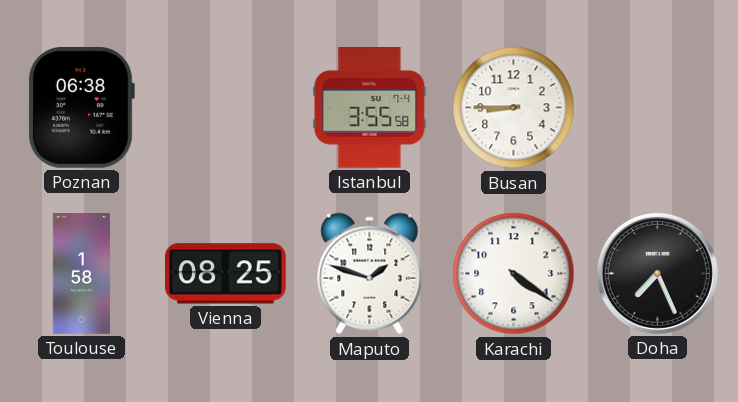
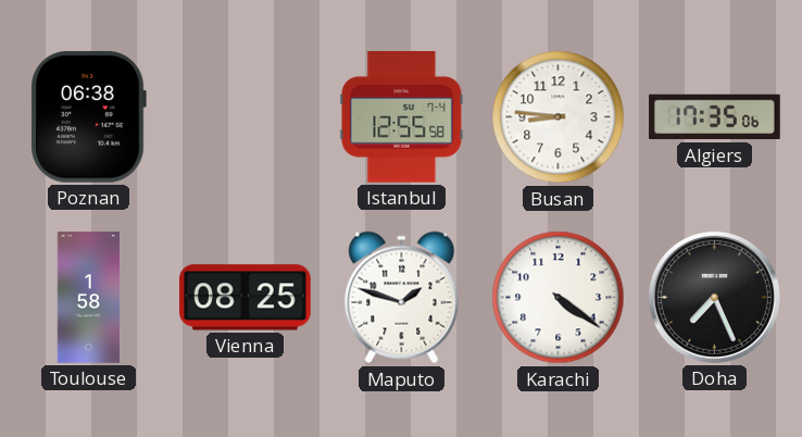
Istanbul: 3:55 -> 12:55 (402, 117)
Busan: 8:45 -> 8:46 (559, 117)
Algiers: none -> 17:35 (715, 117)
